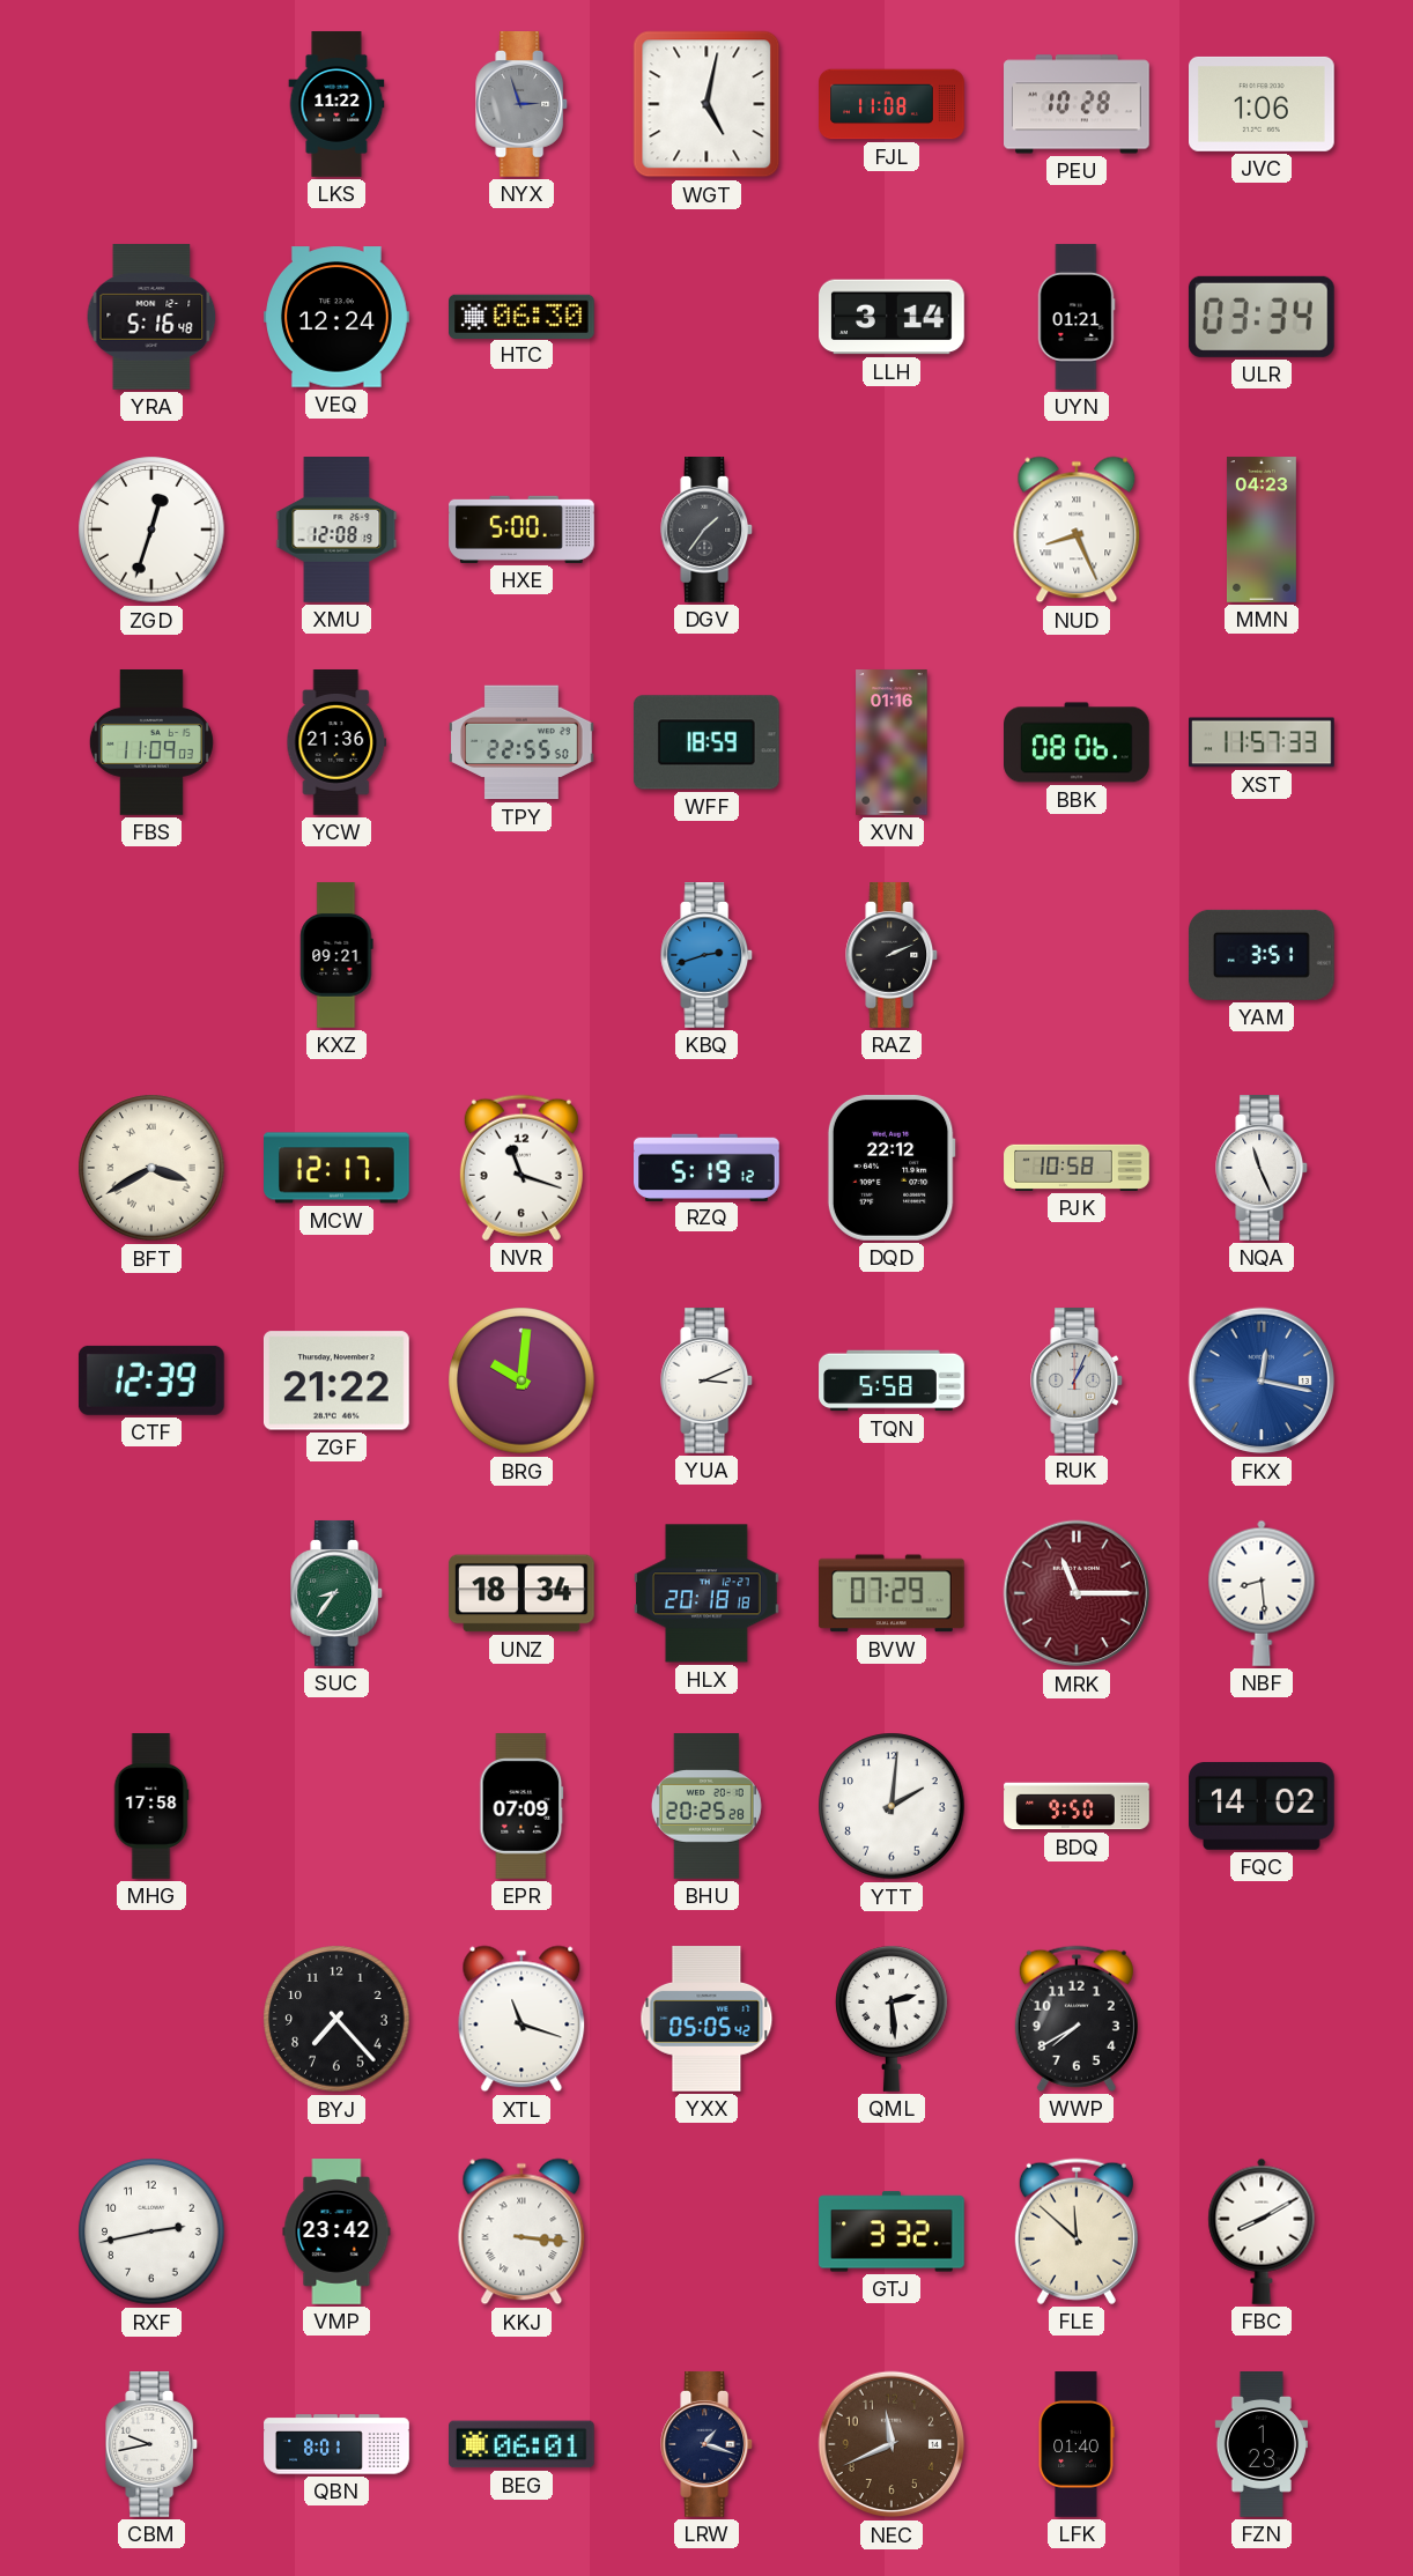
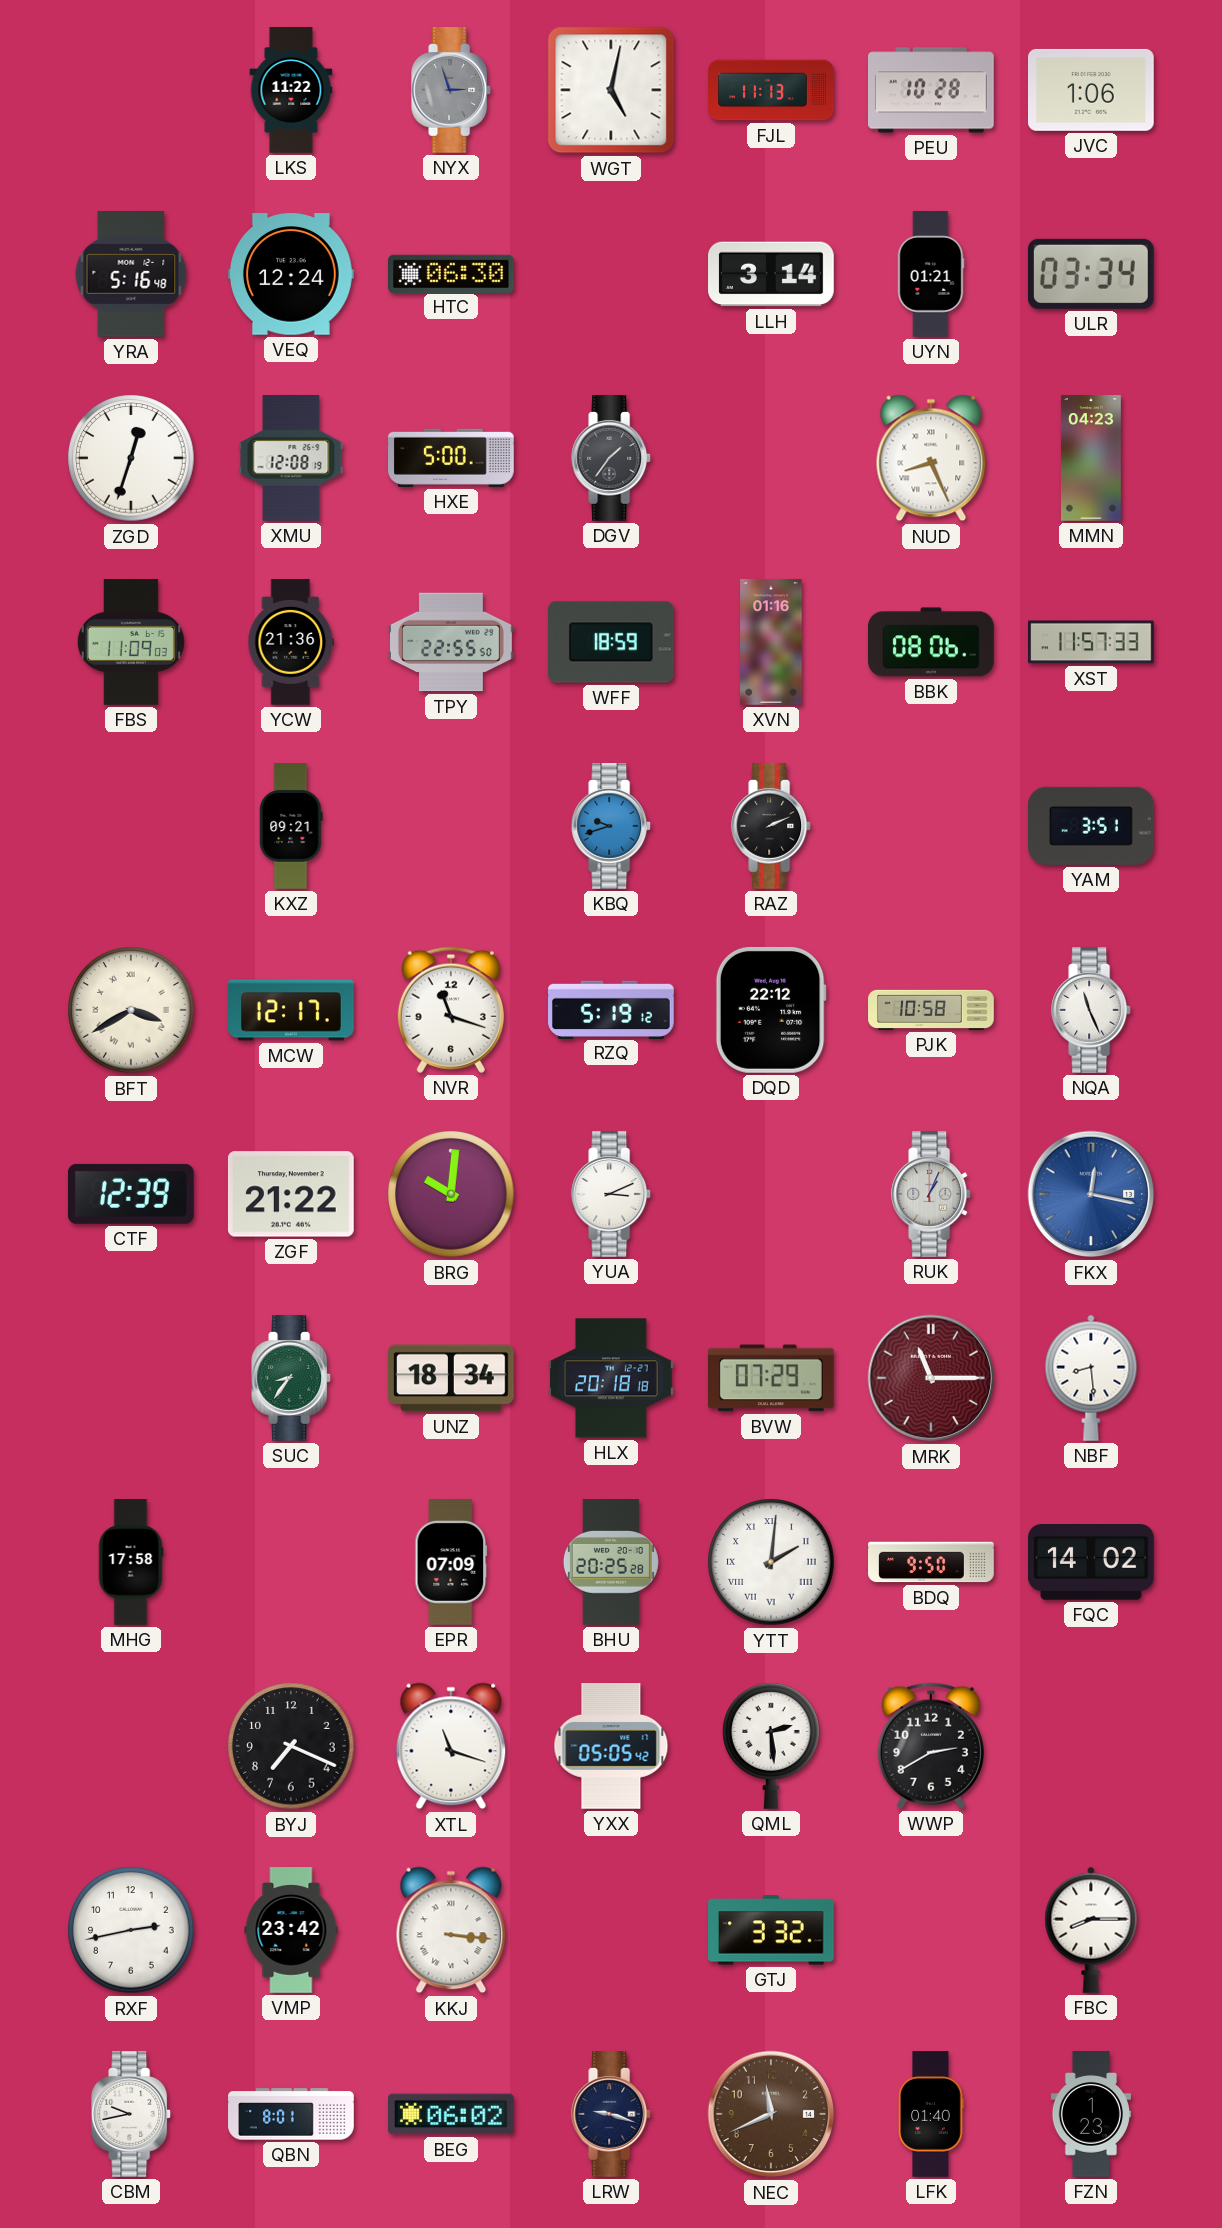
FJL: 11:08 -> 11:13 (771, 90)
KBQ: 2:42 -> 9:42 (612, 827)
TQN: 5:58 -> none (892, 1380)
YTT numerals: Arabic -> Roman (771, 1562)
BYJ: 7:23 -> 7:19 (291, 1746)
WWP: 7:40 -> 2:40 (931, 1746)
FLE: 11:52 -> none (1077, 2231)
FBC: 8:10 -> 8:15 (1091, 1930)
BEG: 06:01 -> 06:02 (452, 2114)
LRW: 1:18 -> 9:18 (612, 2115)
